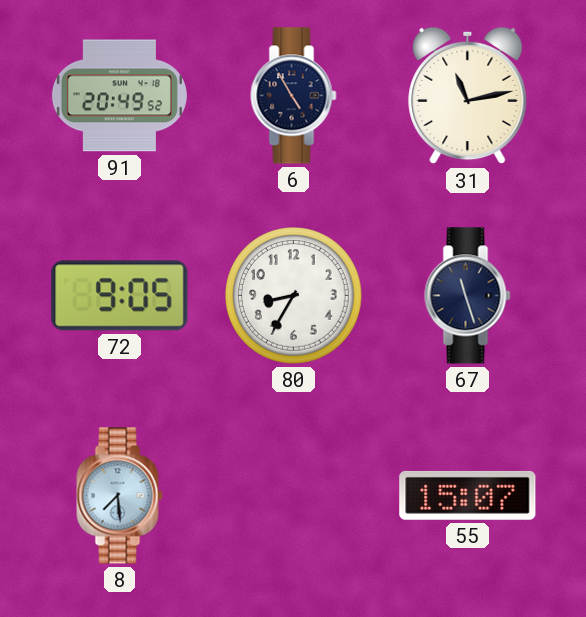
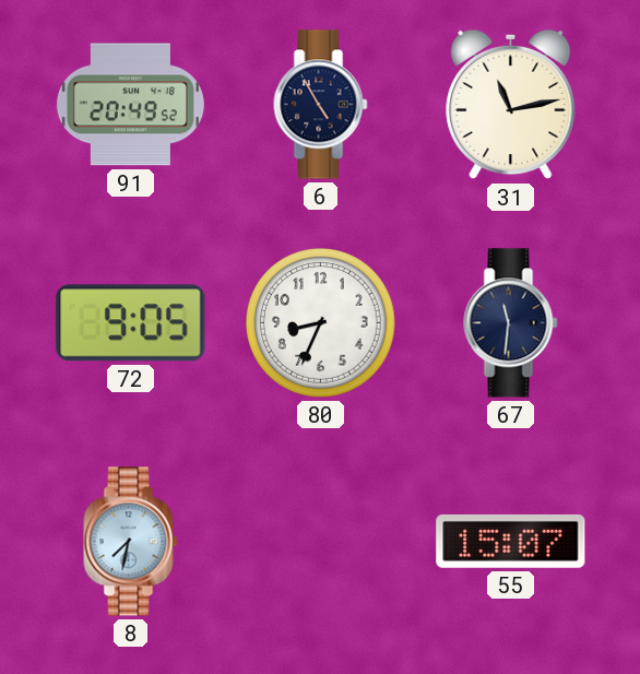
80: 8:35 -> 8:34 (321, 323)
67: 11:27 -> 11:31 (511, 323)
8: 7:29 -> 7:32 (131, 542)
